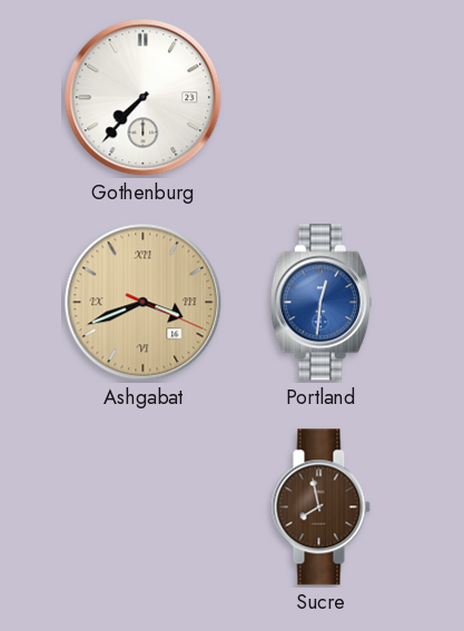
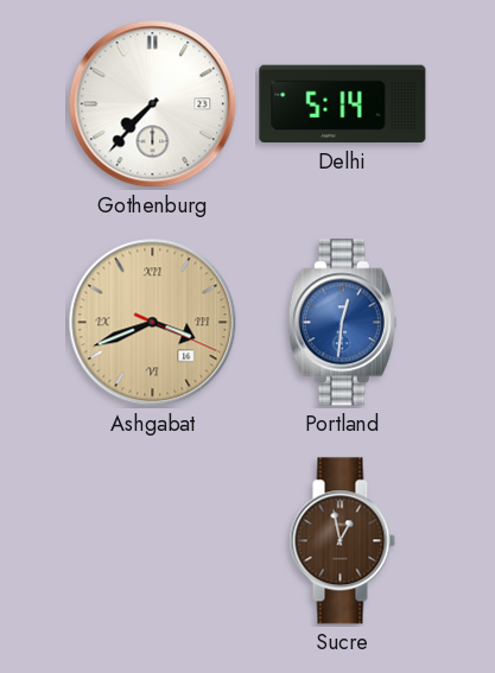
Delhi: none -> 5:14 (343, 104)
Sucre: 7:58 -> 12:58 (342, 541)
